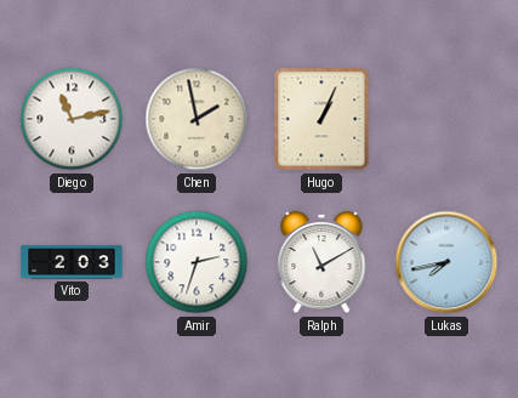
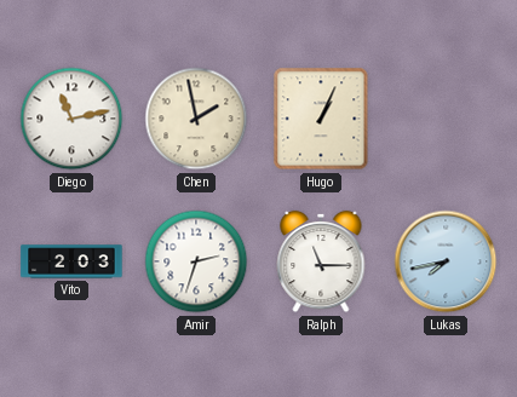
Ralph: 11:10 -> 11:15 (321, 261)
